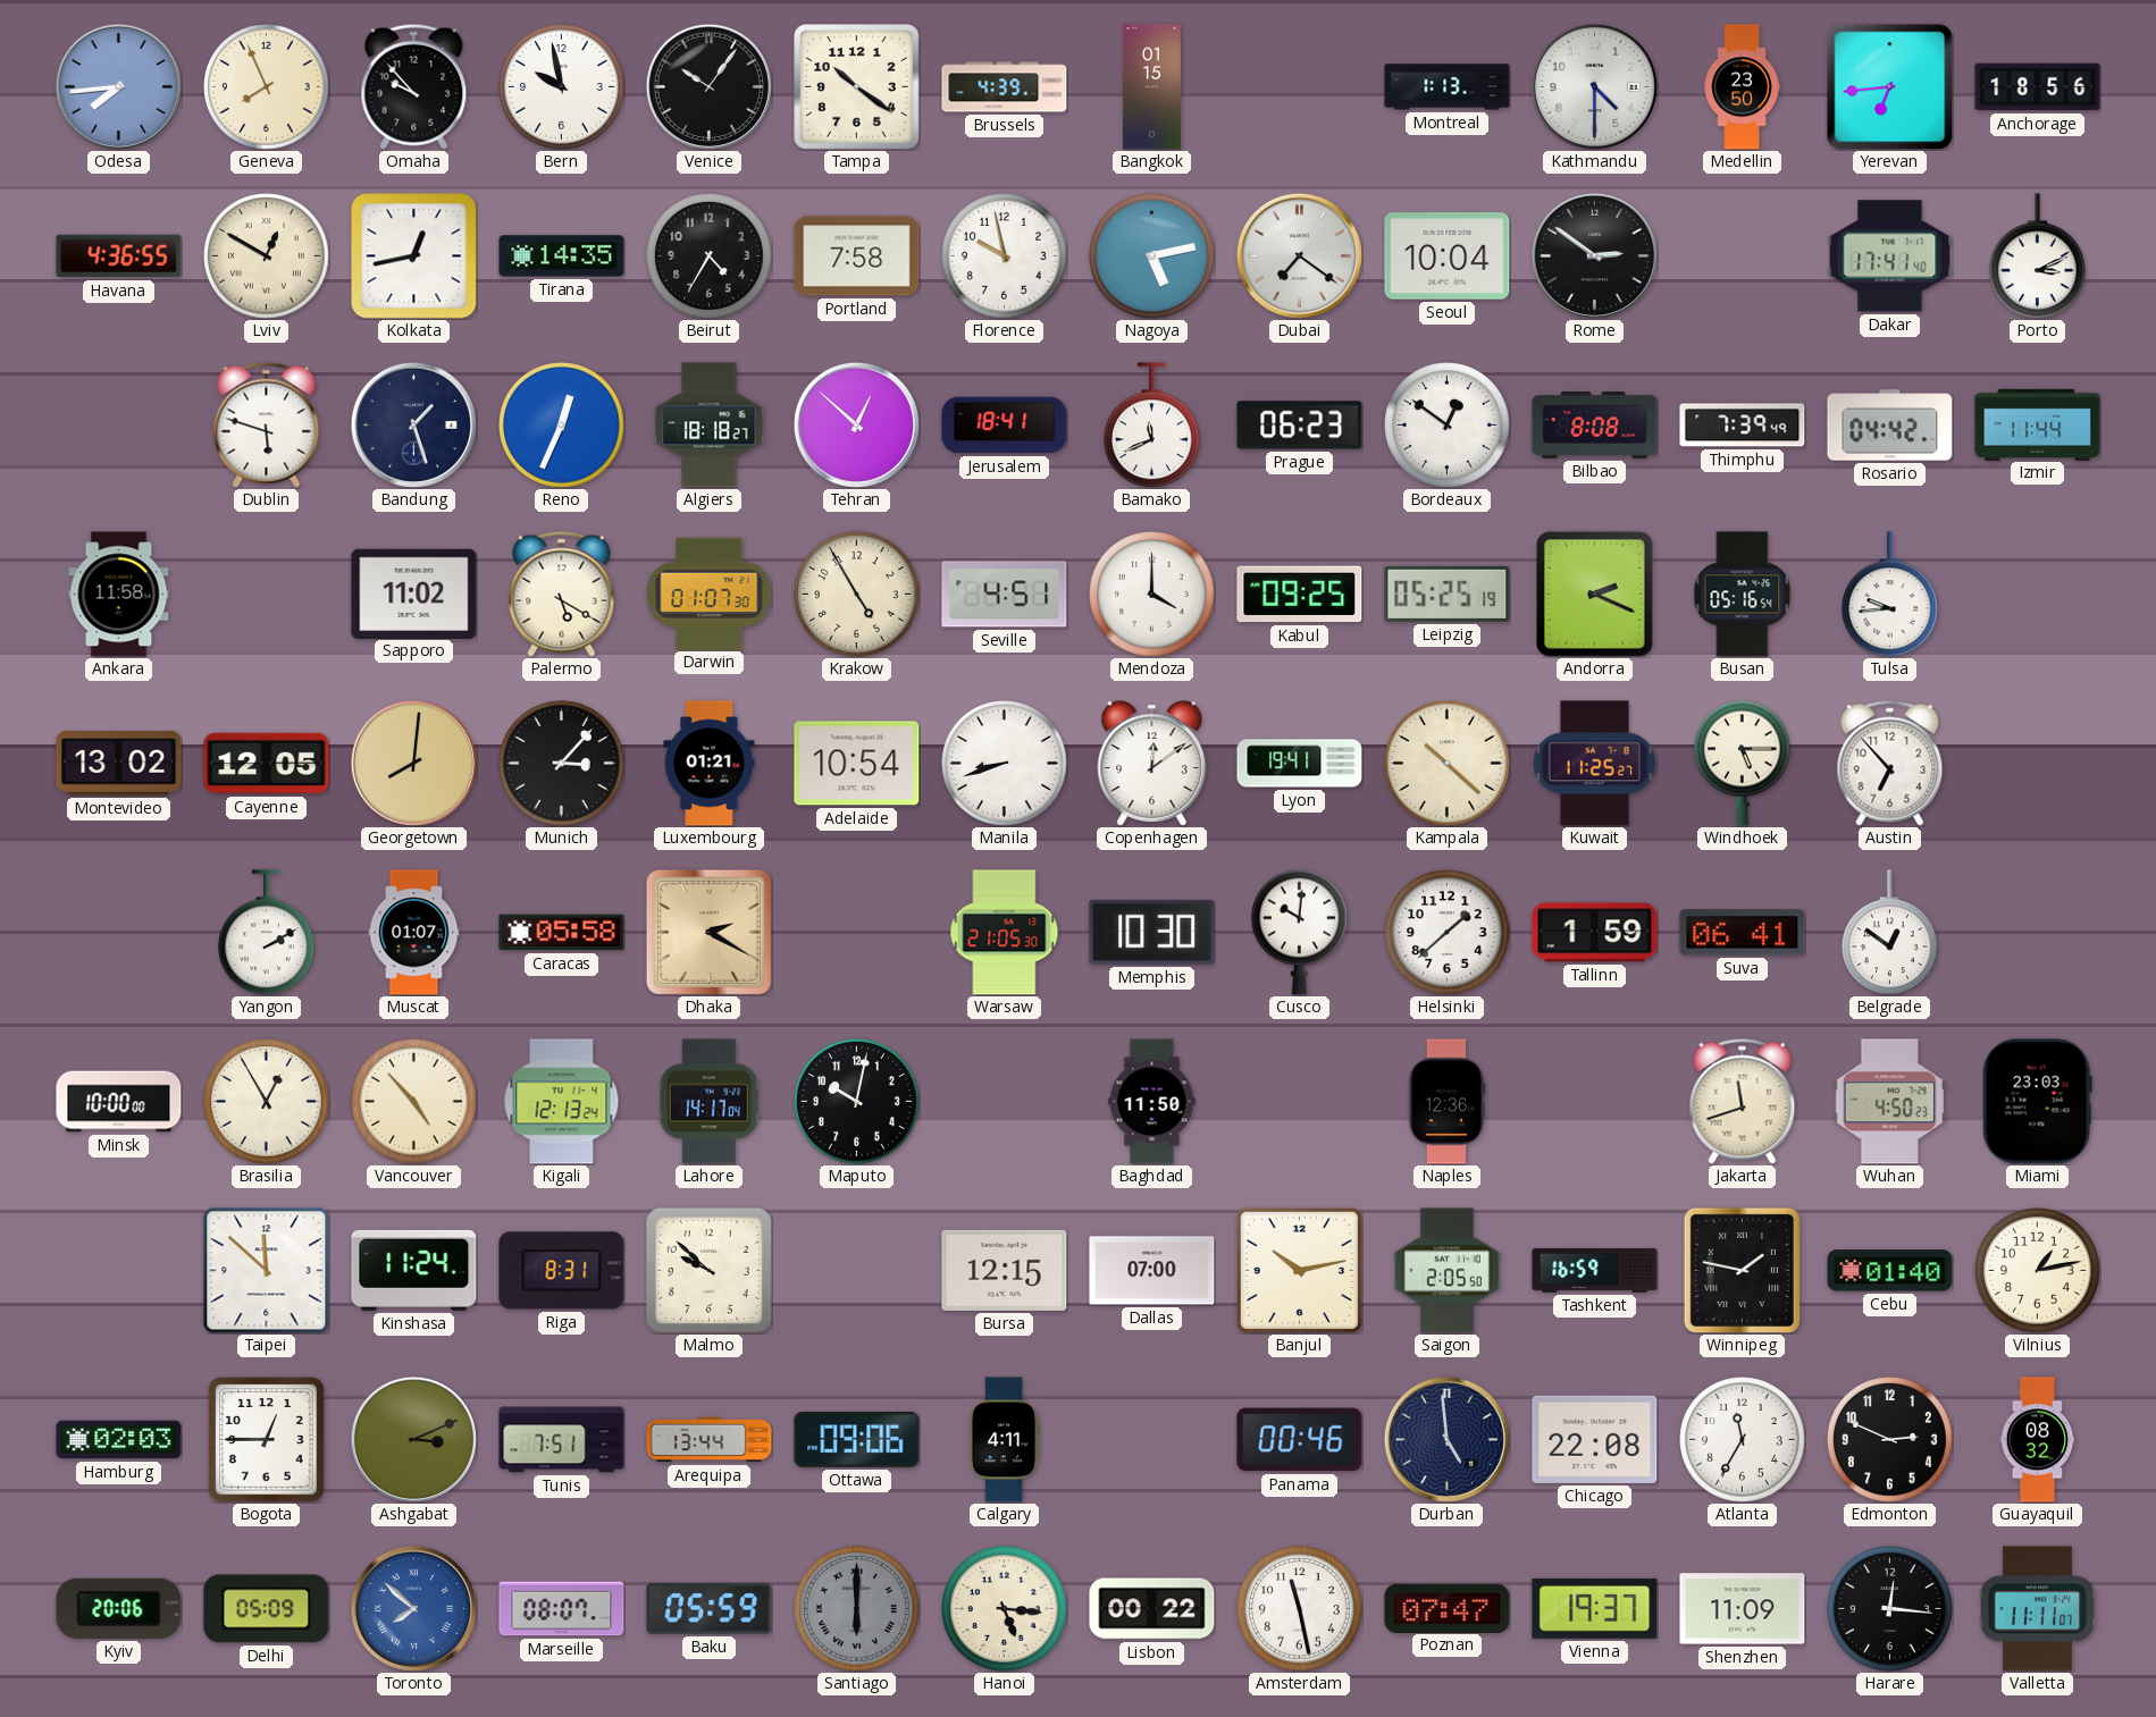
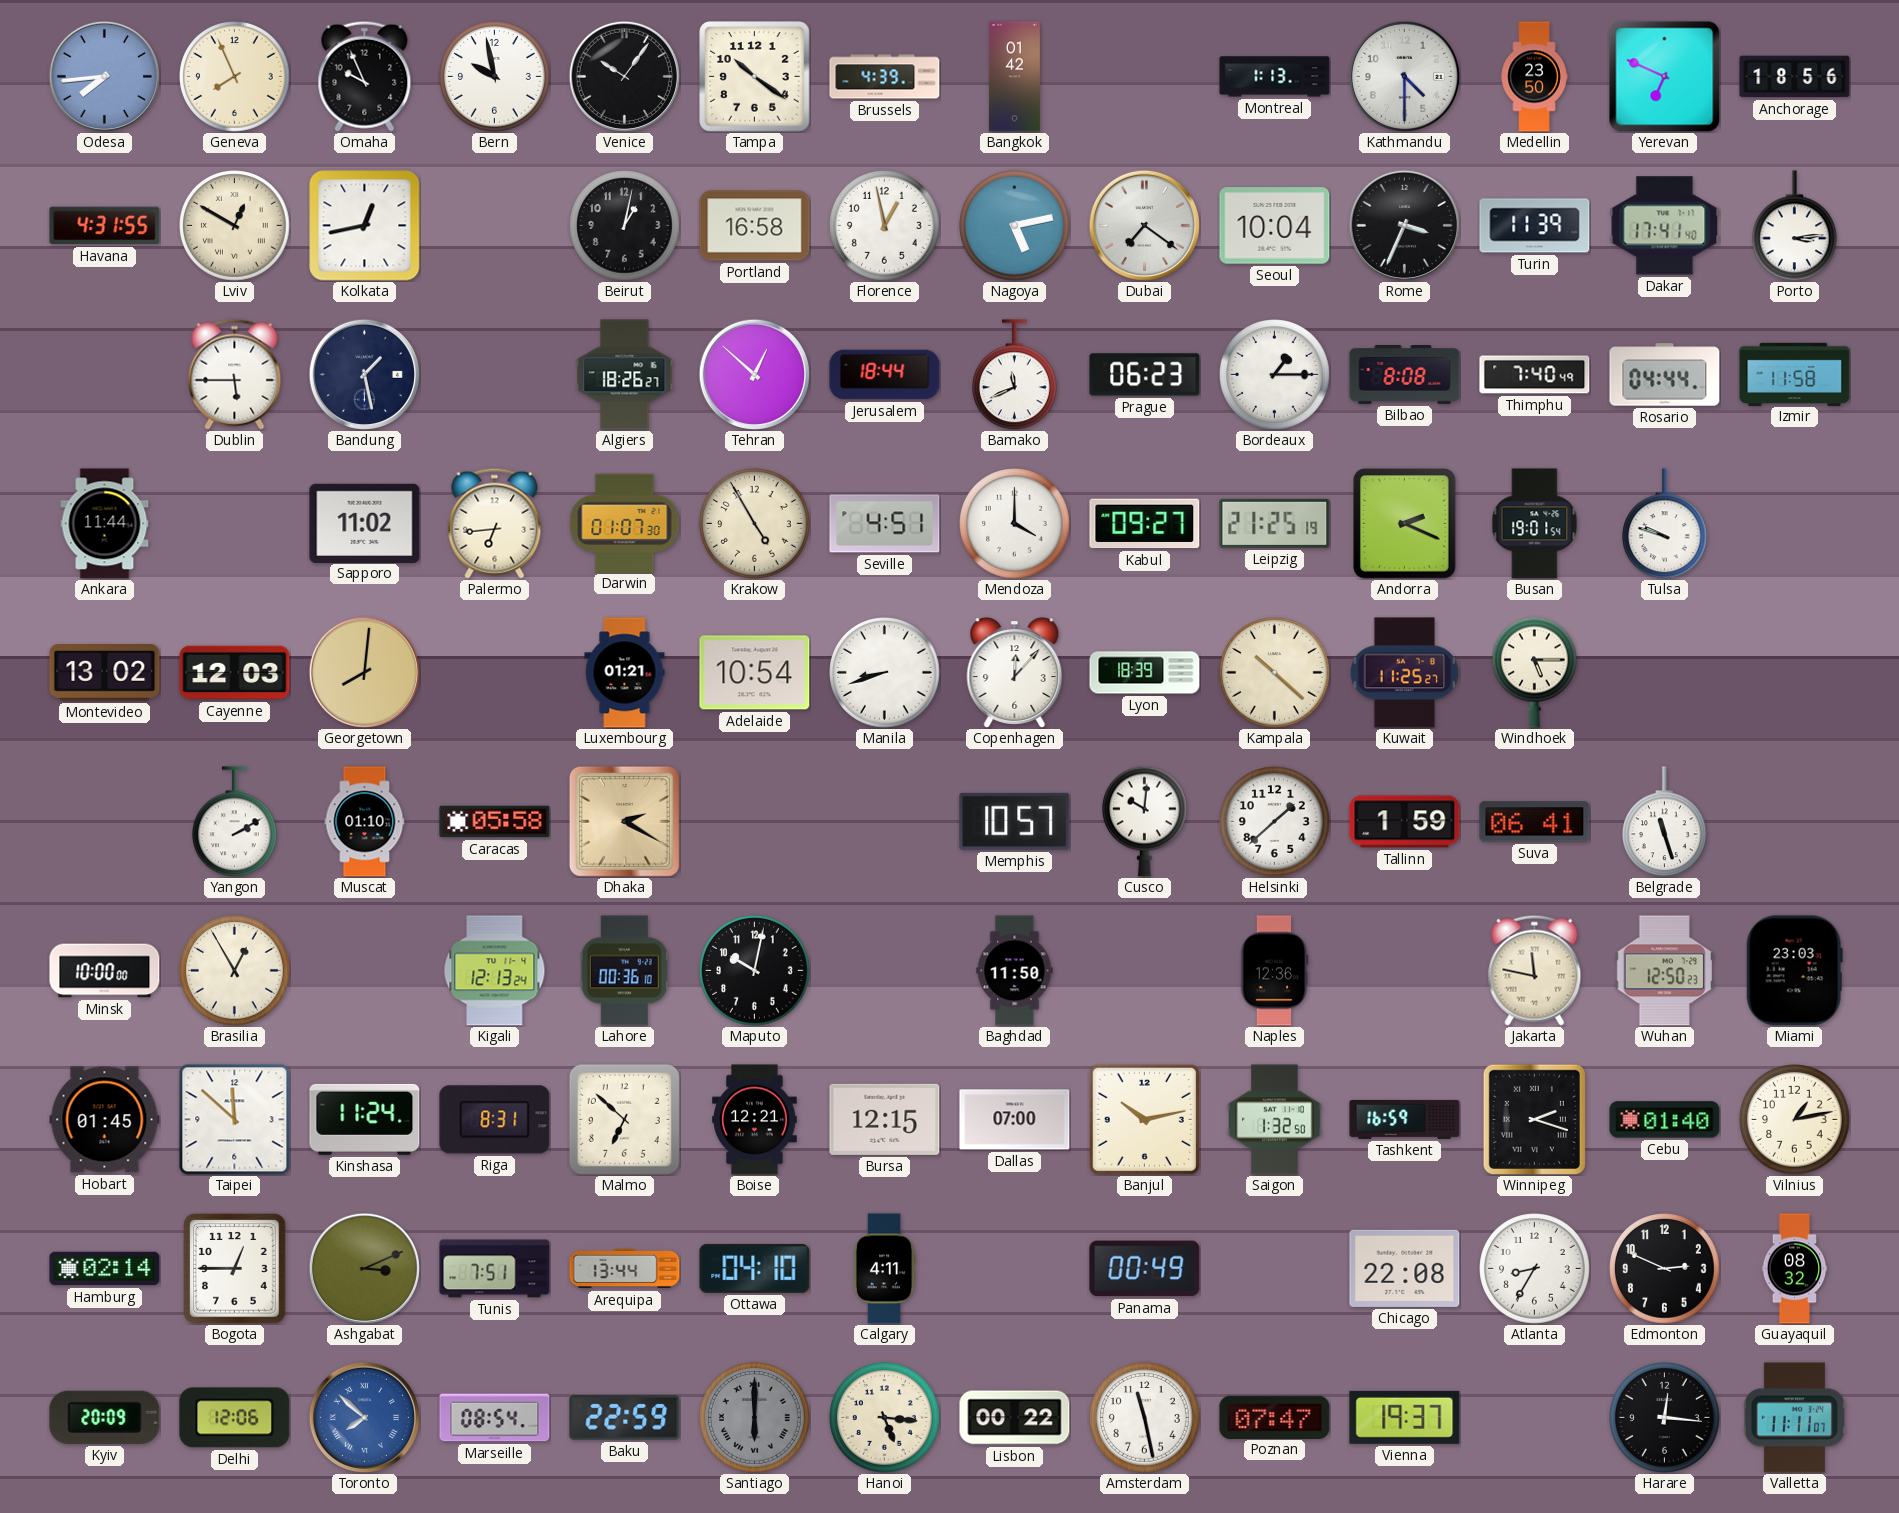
Omaha: 9:53 -> 9:56 (365, 76)
Bangkok: 01:15 -> 01:42 (1014, 77)
Yerevan: 6:44 -> 6:49 (1664, 76)
Havana: 4:36 -> 4:31 (105, 226)
Tirana: 14:35 -> none (562, 256)
Beirut: 4:35 -> 1:02 (625, 226)
Portland: 7:58 -> 16:58 (755, 226)
Florence: 9:58 -> 12:58 (885, 226)
Rome: 2:51 -> 3:34 (1404, 225)
Turin: none -> 11:39 (1535, 226)
Porto: 3:11 -> 3:14 (1795, 226)
Dublin: 5:48 -> 5:45 (235, 374)
Bandung: 1:27 -> 1:28 (364, 374)
Reno: 12:34 -> none (562, 426)
Algiers: 18:18 -> 18:26 (625, 375)
Jerusalem: 18:41 -> 18:44 (885, 375)
Bordeaux: 12:51 -> 1:15 (1275, 375)
Thimphu: 7:39 -> 7:40 (1535, 375)
Rosario: 04:42 -> 04:44 (1665, 375)
Izmir: 11:44 -> 11:58 (1795, 374)
Ankara: 11:58 -> 11:44 (105, 524)
Palermo: 5:20 -> 6:44 (495, 523)
Kabul: 09:25 -> 09:27 (1145, 524)
Leipzig: 05:25 -> 21:25 (1275, 523)
Busan: 05:16 -> 19:01 (1535, 524)
Tulsa: 9:44 -> 9:48 (1665, 524)
Cayenne: 12:05 -> 12:03 (235, 673)
Munich: 3:07 -> none (562, 764)
Copenhagen: 12:09 -> 12:07 (1015, 673)
Lyon: 19:41 -> 18:39 (1145, 673)
Austin: 6:53 -> none (1890, 763)
Muscat: 01:07 -> 01:10 (365, 822)
Warsaw: 21:05 -> none (1005, 933)
Memphis: 10:30 -> 10:57 (1015, 821)
Belgrade: 12:51 -> 11:27 (1665, 822)
Vancouver: 4:53 -> none (414, 1102)
Lahore: 14:17 -> 00:36 (624, 971)
Jakarta: 11:42 -> 11:47 (1535, 970)
Wuhan: 4:50 -> 12:50 (1664, 971)
Hobart: none -> 01:45 (105, 1120)
Malmo: 9:52 -> 6:52 (624, 1119)
Boise: none -> 12:21 (755, 1120)
Saigon: 2:05 -> 1:32 (1275, 1120)
Winnipeg: 1:47 -> 2:18 (1534, 1119)
Hamburg: 02:03 -> 02:14 (105, 1269)
Ottawa: 09:06 -> 04:10 (755, 1268)
Panama: 00:46 -> 00:49 (1145, 1269)
Durban: 4:59 -> none (1446, 1439)
Atlanta: 11:35 -> 8:35 (1535, 1269)
Kyiv: 20:06 -> 20:09 (105, 1417)
Delhi: 05:09 -> 12:06 (235, 1418)
Marseille: 08:07 -> 08:54 (495, 1418)
Baku: 05:59 -> 22:59 (625, 1418)
Shenzhen: 11:09 -> none (1743, 1609)
